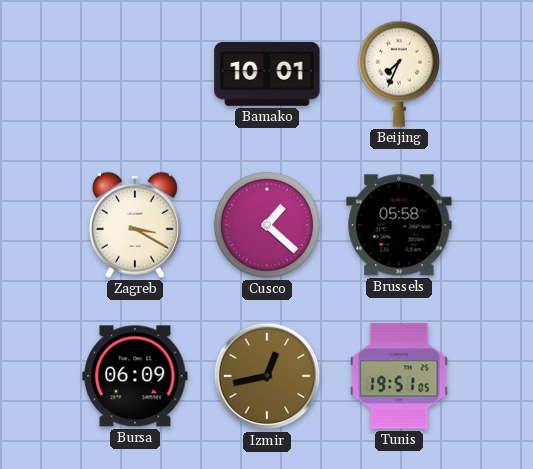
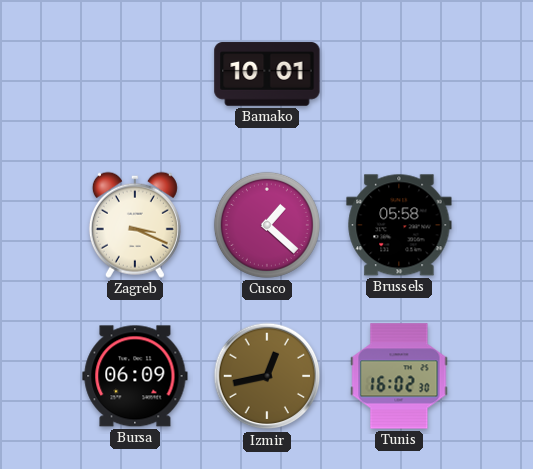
Beijing: 7:34 -> none (399, 74)
Zagreb: 3:20 -> 3:19 (135, 225)
Tunis: 19:51 -> 16:02 (399, 376)
